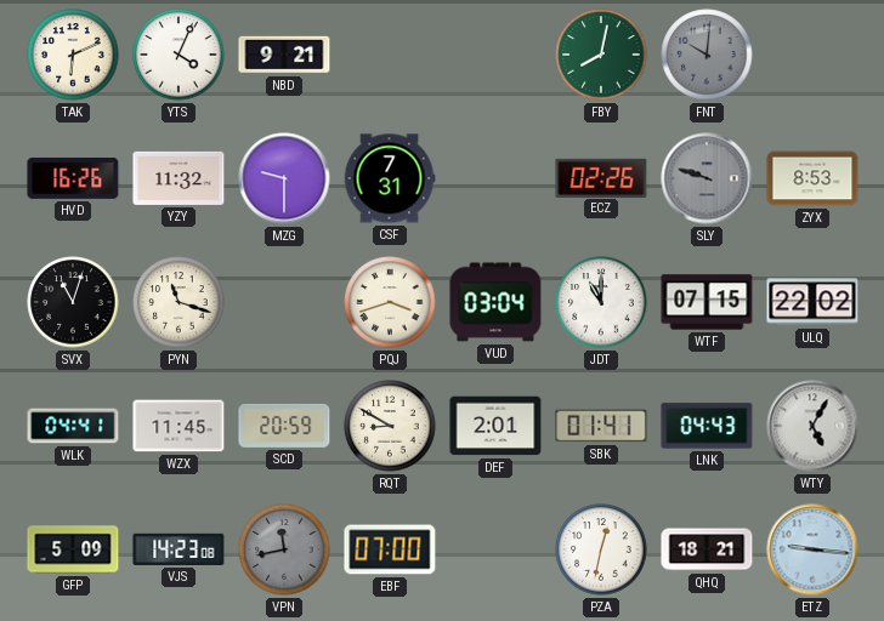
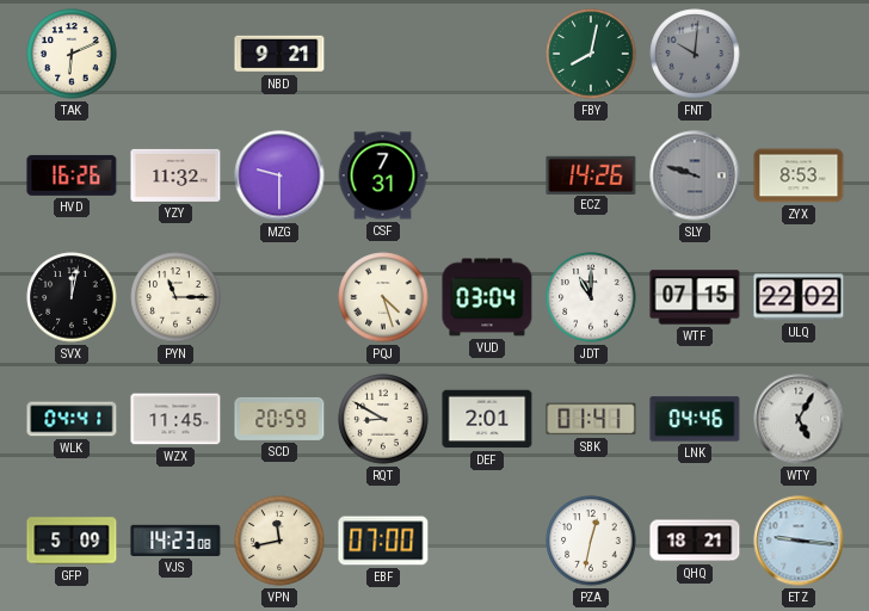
YTS: 4:04 -> none (178, 55)
ECZ: 02:26 -> 14:26 (591, 174)
SVX: 11:03 -> 12:02 (72, 297)
PYN: 11:18 -> 11:15 (175, 297)
PQJ: 3:42 -> 4:27 (383, 297)
LNK: 04:43 -> 04:46 (695, 419)
VPN dial: grey -> cream (279, 541)
